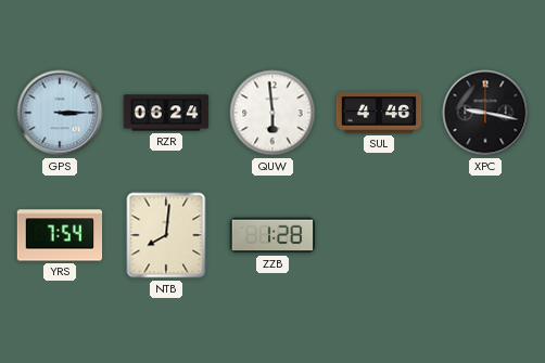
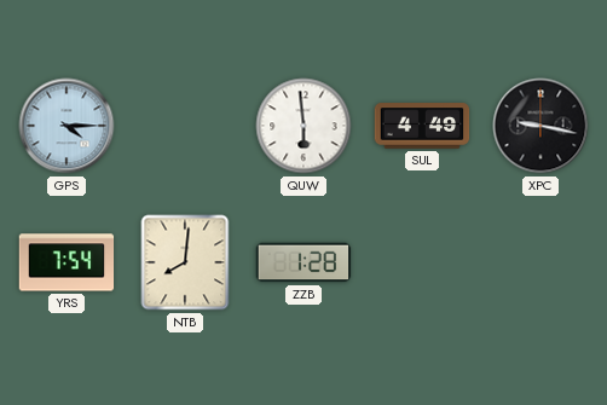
GPS: 3:15 -> 4:15 (67, 126)
RZR: 06:24 -> none (166, 113)
SUL: 4:46 -> 4:49 (422, 126)
